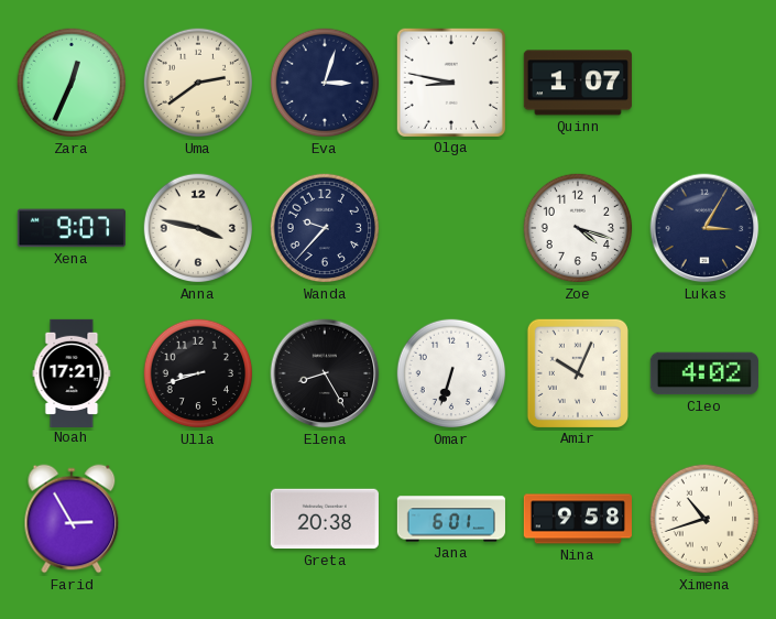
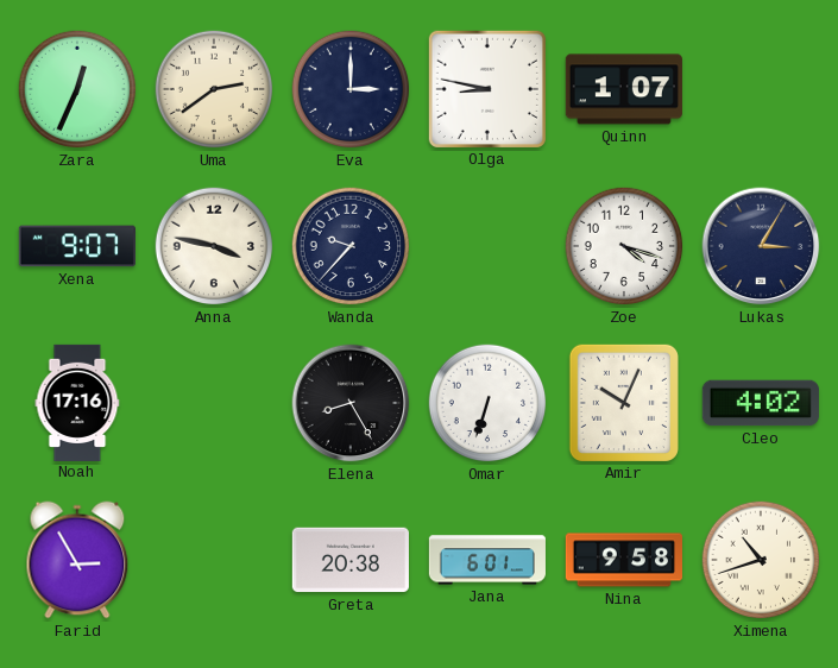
Eva: 3:03 -> 3:00 (351, 89)
Noah: 17:21 -> 17:16 (77, 402)
Ulla: 8:42 -> none (198, 373)
